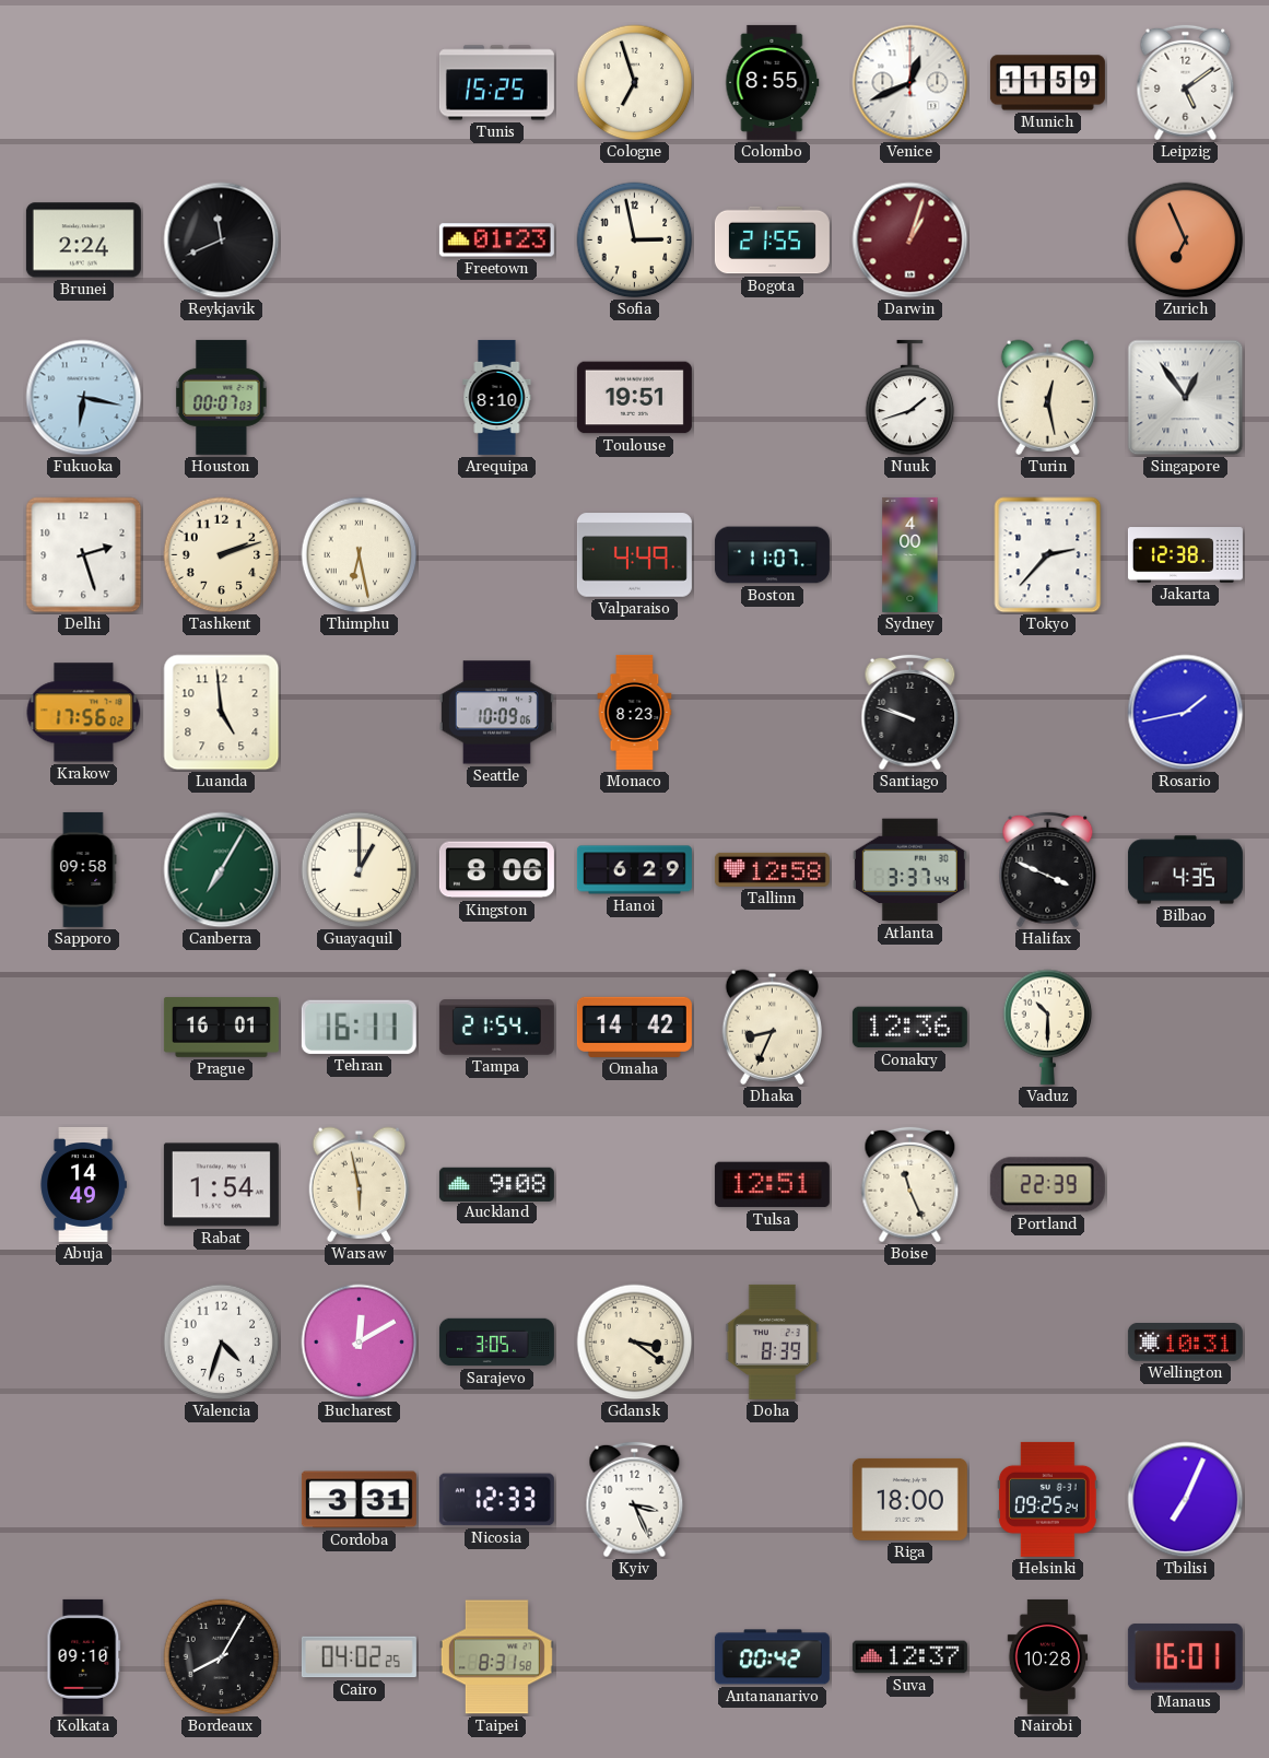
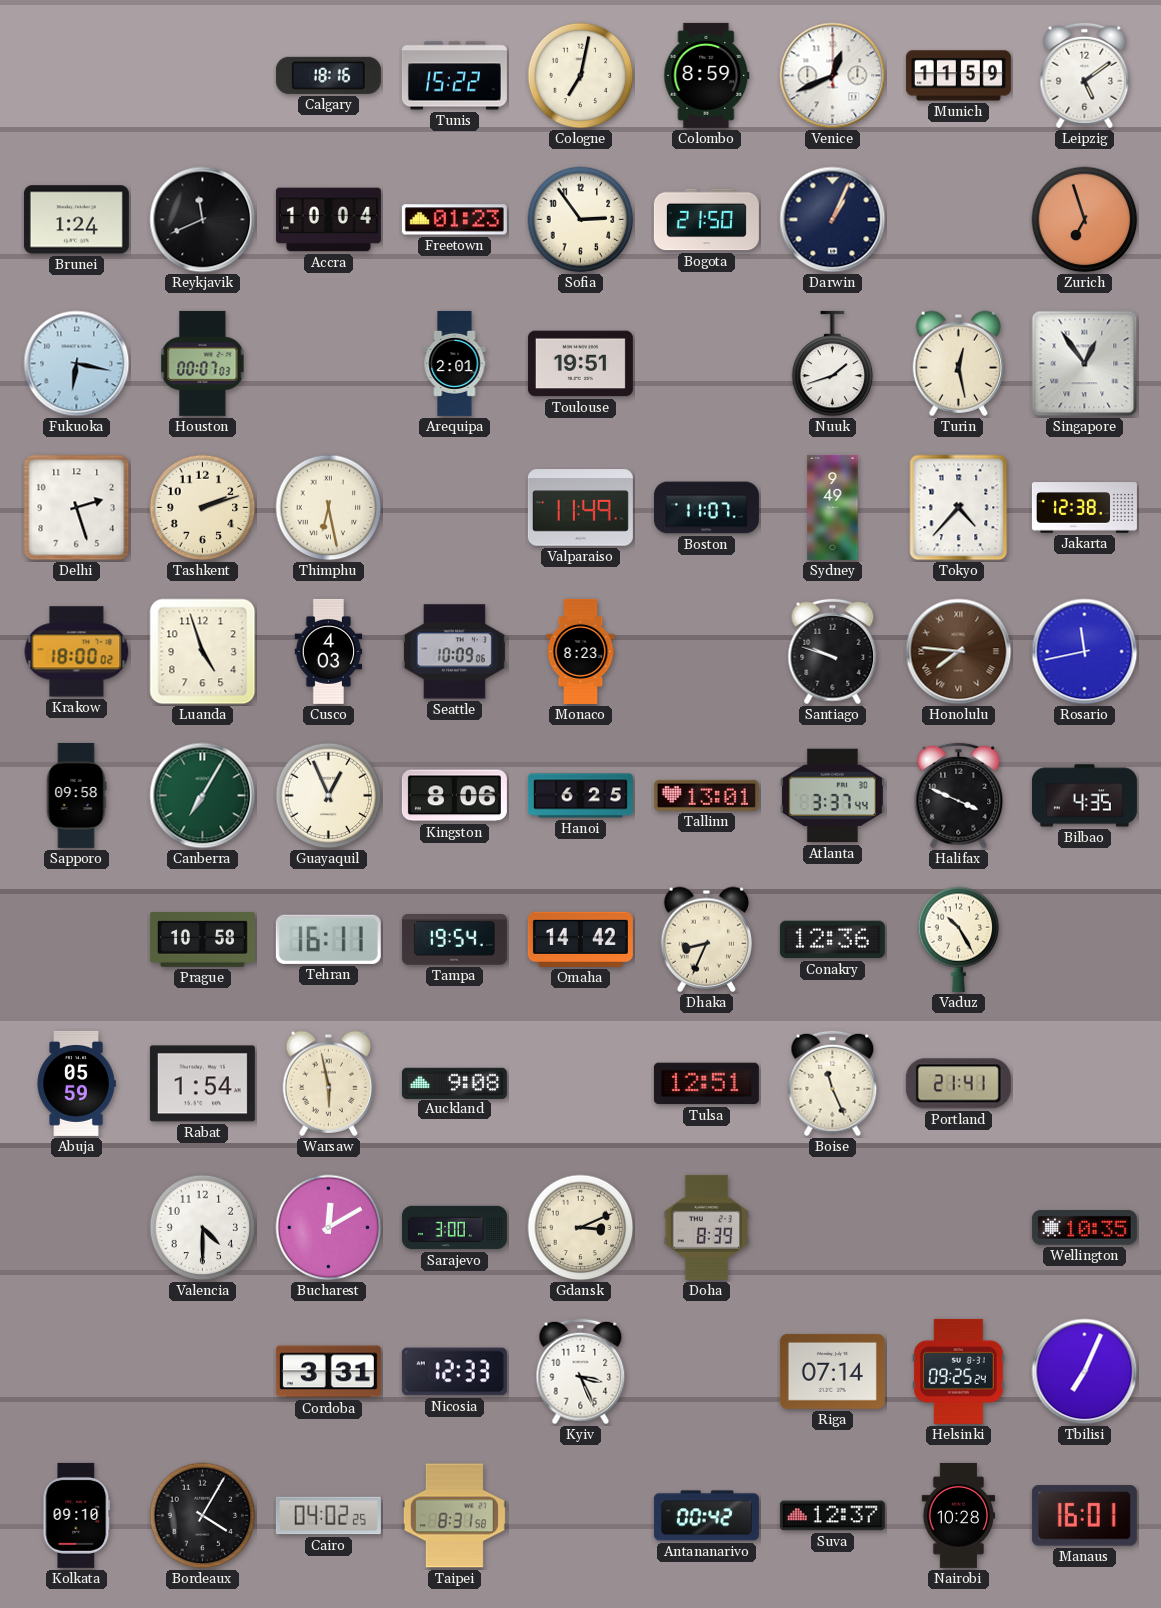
Calgary: none -> 18:16 (328, 75)
Tunis: 15:25 -> 15:22 (454, 76)
Cologne: 6:57 -> 7:02 (581, 76)
Colombo: 8:55 -> 8:59 (707, 75)
Brunei: 2:24 -> 1:24 (76, 220)
Accra: none -> 10:04 (328, 220)
Sofia: 2:58 -> 2:54 (581, 220)
Bogota: 21:55 -> 21:50 (706, 220)
Darwin: 1:03 -> 1:04 (833, 220)
Darwin dial: burgundy -> navy (833, 220)
Zurich: 6:56 -> 6:57 (1085, 220)
Arequipa: 8:10 -> 2:01 (455, 363)
Valparaiso: 4:49 -> 11:49 (580, 508)
Sydney: 4:00 -> 9:49 (833, 507)
Tokyo: 2:37 -> 4:37 (959, 508)
Krakow: 17:56 -> 18:00 (77, 652)
Luanda: 4:59 -> 4:57 (203, 652)
Cusco: none -> 4:03 (329, 651)
Honolulu: none -> 7:46 (959, 652)
Rosario: 1:43 -> 11:43 (1085, 652)
Guayaquil: 1:00 -> 12:56 (329, 796)
Hanoi: 6:29 -> 6:25 (580, 796)
Tallinn: 12:58 -> 13:01 (706, 795)
Prague: 16:01 -> 10:58 (202, 940)
Tampa: 21:54 -> 19:54 (454, 940)
Vaduz: 10:30 -> 10:25 (959, 939)
Abuja: 14:49 -> 05:59 (76, 1083)
Portland: 22:39 -> 21:41 (958, 1084)
Valencia: 4:33 -> 4:30 (203, 1228)
Sarajevo: 3:05 -> 3:00 (454, 1228)
Gdansk: 3:21 -> 3:11 (581, 1228)
Wellington: 10:31 -> 10:35 (1084, 1228)
Riga: 18:00 -> 07:14 (832, 1371)
Bordeaux: 8:05 -> 4:05 (203, 1516)
